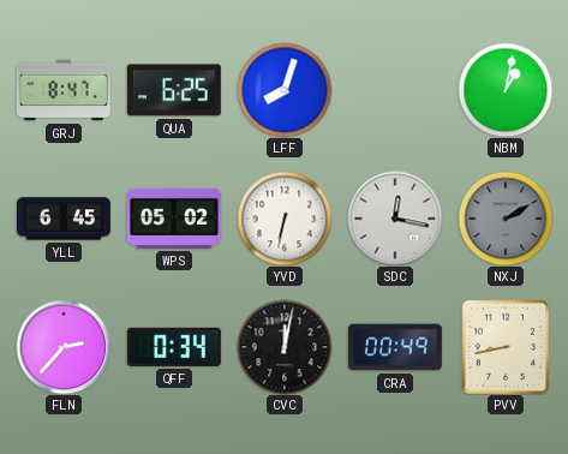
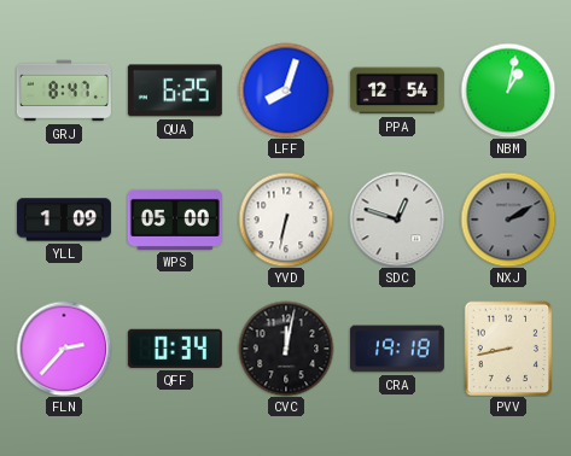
PPA: none -> 12:54 (397, 90)
YLL: 6:45 -> 1:09 (64, 220)
WPS: 05:02 -> 05:00 (175, 220)
SDC: 12:17 -> 12:48 (397, 220)
CRA: 00:49 -> 19:18 (397, 349)
